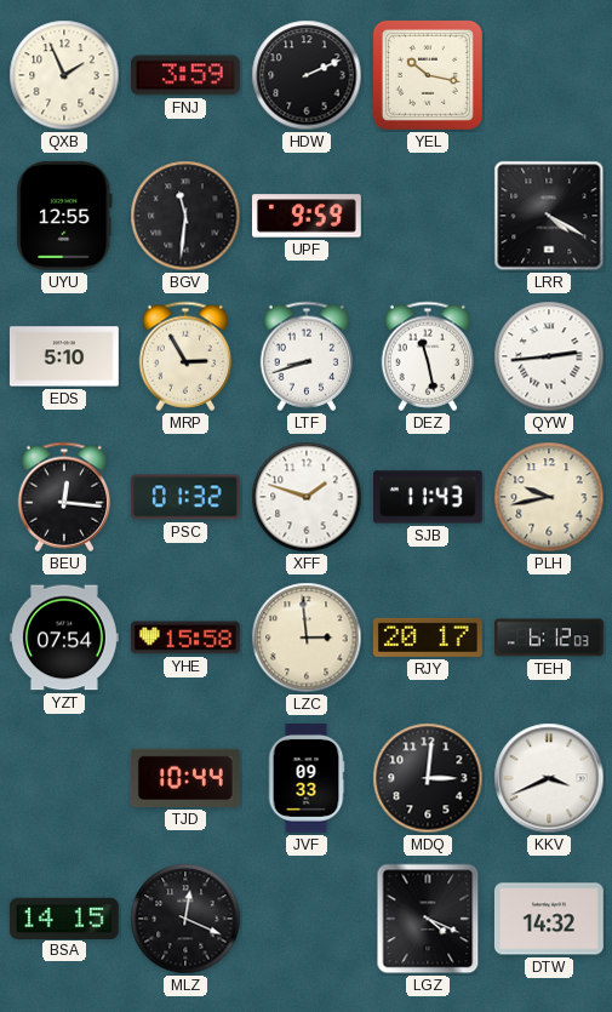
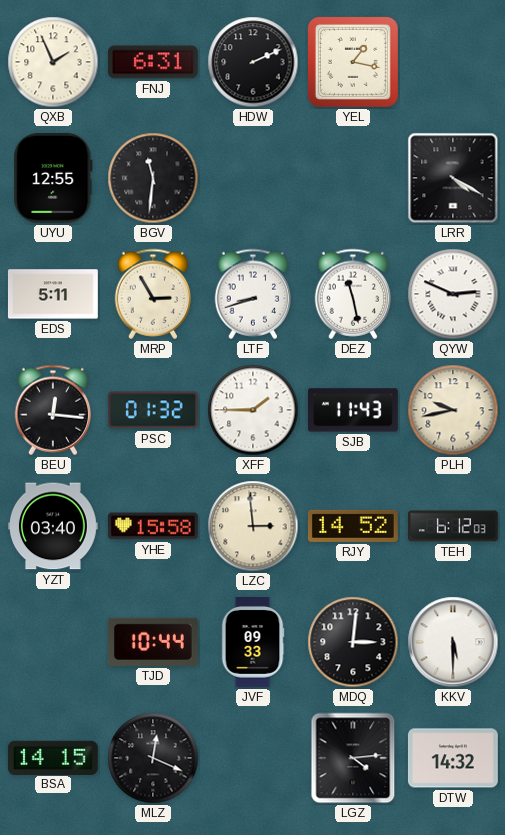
FNJ: 3:59 -> 6:31 (153, 62)
YEL: 10:17 -> 1:17 (353, 62)
UPF: 9:59 -> none (308, 216)
EDS: 5:10 -> 5:11 (53, 294)
QYW: 2:44 -> 2:49 (453, 294)
XFF: 1:48 -> 1:45 (253, 410)
YZT: 07:54 -> 03:40 (53, 526)
RJY: 20:17 -> 14:52 (353, 526)
KKV: 3:41 -> 5:30 (453, 642)
LGZ: 4:19 -> 4:14 (353, 758)
